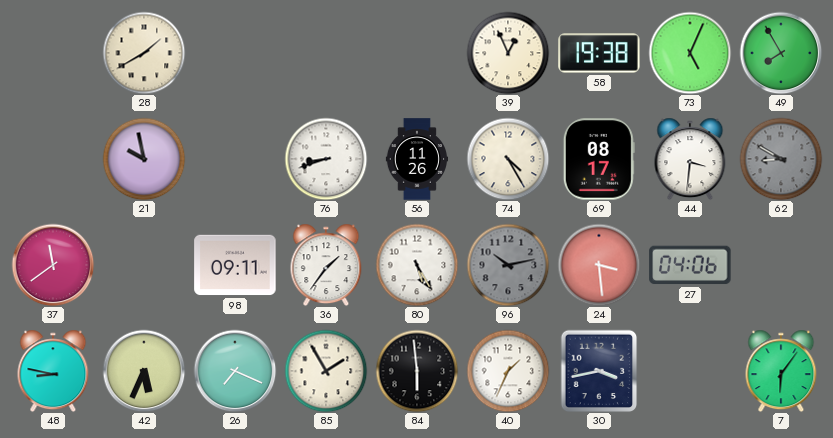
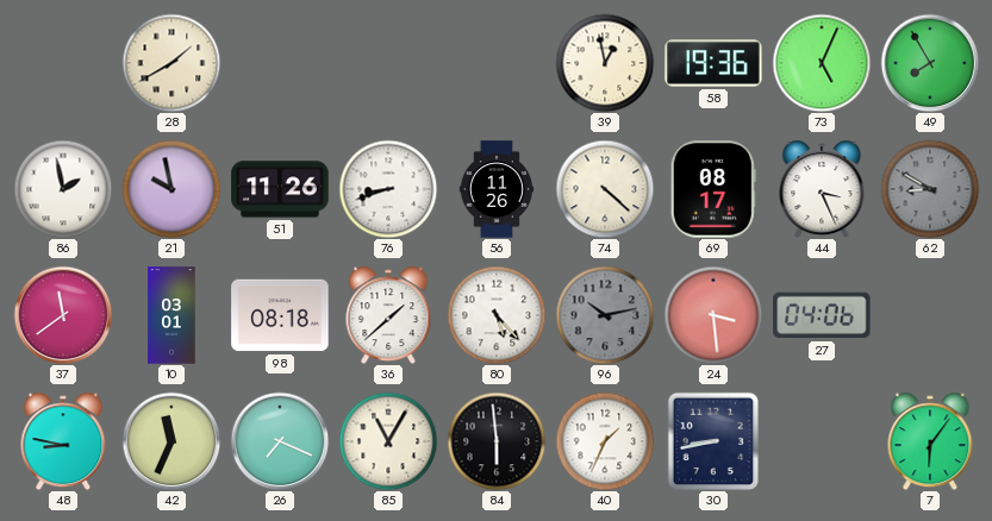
39: 12:56 -> 12:58 (605, 63)
58: 19:38 -> 19:36 (713, 63)
86: none -> 1:58 (63, 189)
51: none -> 11:26 (280, 189)
74: 4:25 -> 4:22 (605, 189)
44: 3:31 -> 3:26 (822, 189)
10: none -> 03:01 (171, 315)
98: 09:11 -> 08:18 (280, 315)
36: 1:36 -> 1:38 (388, 315)
80: 5:25 -> 5:23 (497, 315)
42: 5:34 -> 11:34 (171, 441)
85: 1:55 -> 11:05 (388, 441)
30: 3:43 -> 8:43 (713, 441)
